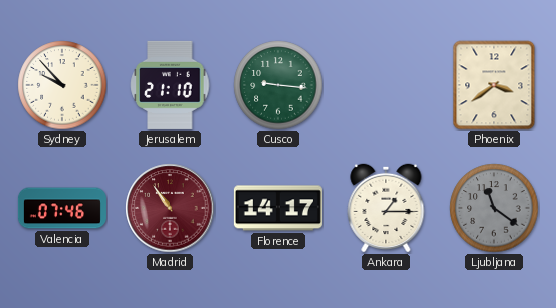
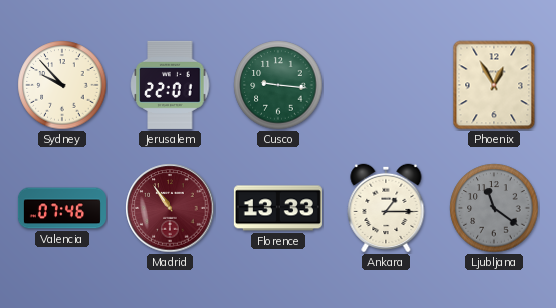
Jerusalem: 21:10 -> 22:01 (170, 85)
Phoenix: 3:39 -> 12:55 (494, 85)
Florence: 14:17 -> 13:33 (278, 208)
